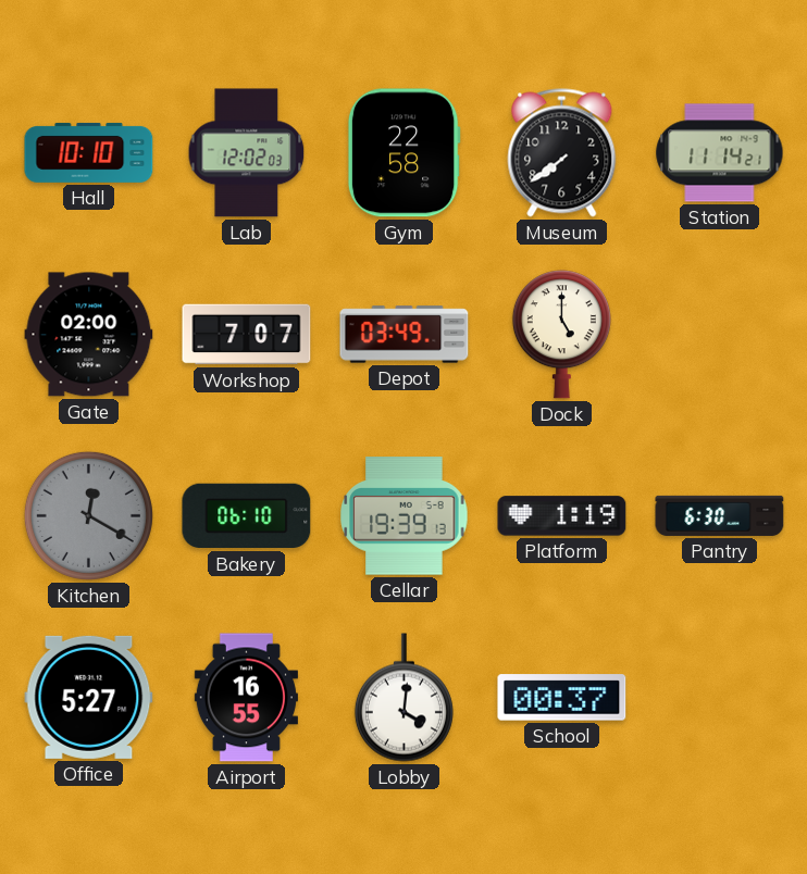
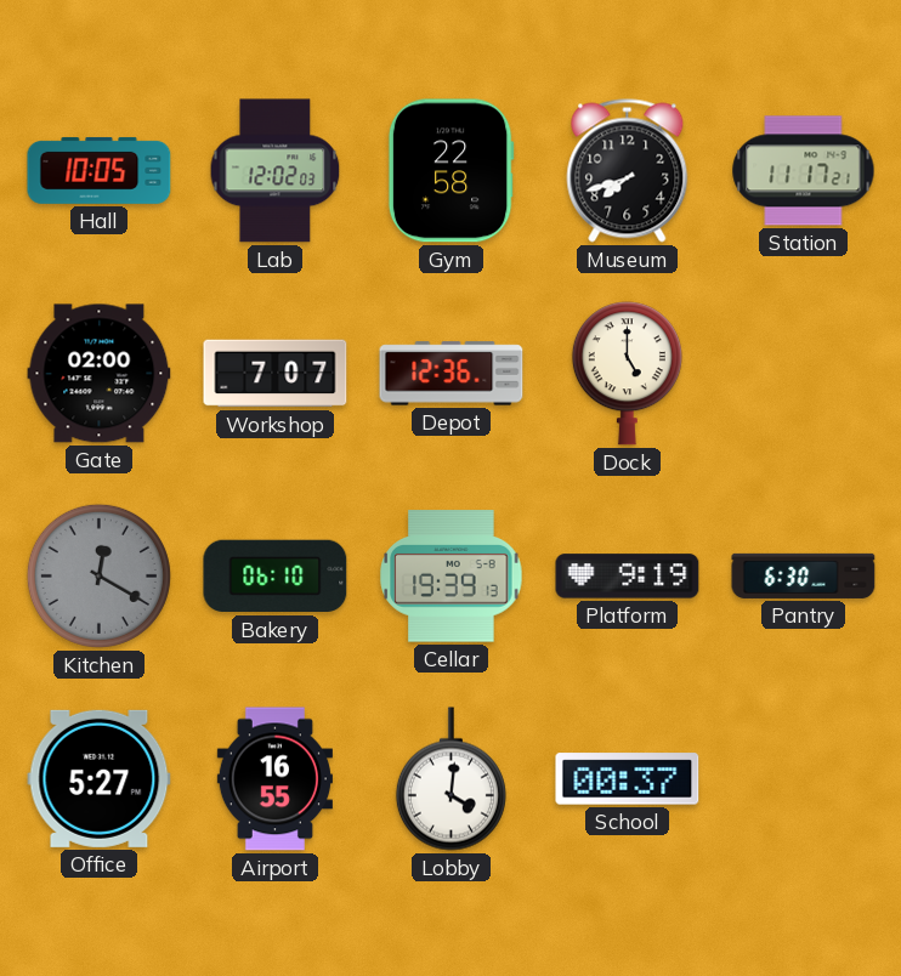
Hall: 10:10 -> 10:05 (100, 170)
Museum: 7:39 -> 7:42 (628, 171)
Station: 11:14 -> 11:17 (804, 171)
Depot: 03:49 -> 12:36 (452, 374)
Platform: 1:19 -> 9:19 (628, 577)
